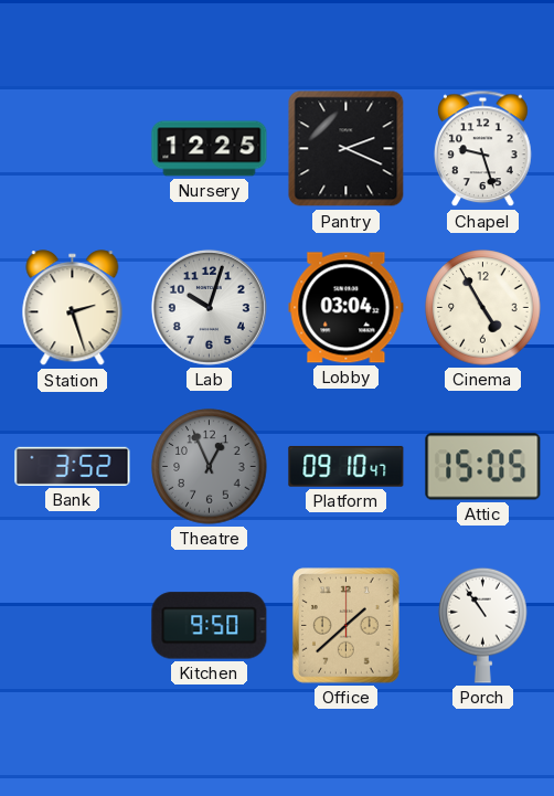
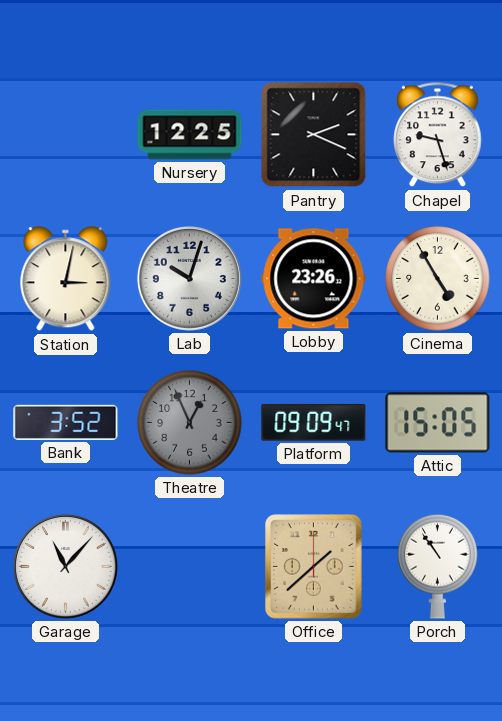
Station: 2:27 -> 3:02 (66, 279)
Lobby: 03:04 -> 23:26 (314, 279)
Platform: 09:10 -> 09:09 (314, 422)
Garage: none -> 11:07 (65, 566)
Kitchen: 9:50 -> none (210, 626)
